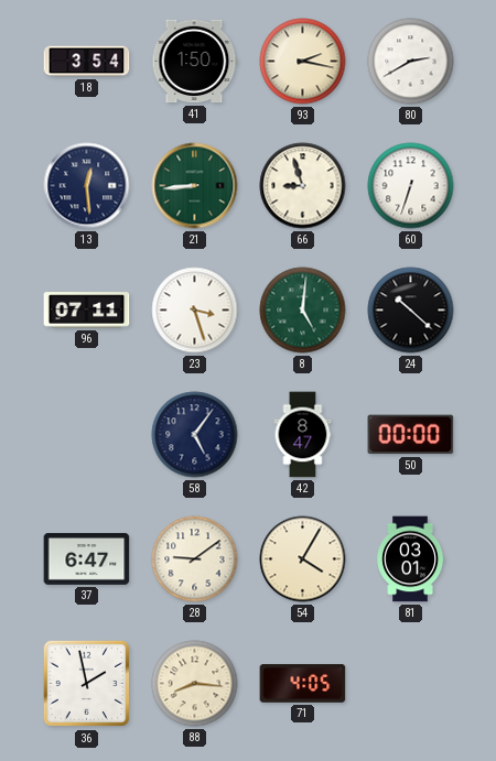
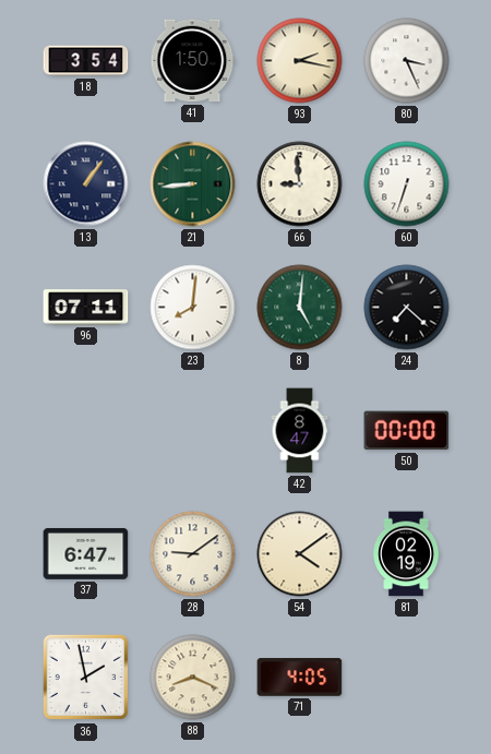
80: 2:40 -> 3:26 (407, 61)
13: 12:29 -> 1:06 (86, 184)
66: 8:57 -> 8:59 (300, 184)
23: 3:27 -> 8:01 (193, 308)
24: 10:22 -> 7:22 (407, 308)
58: 5:06 -> none (195, 435)
54: 4:05 -> 4:09 (300, 554)
81: 03:01 -> 02:19 (406, 554)
88: 8:16 -> 8:19 (193, 678)
